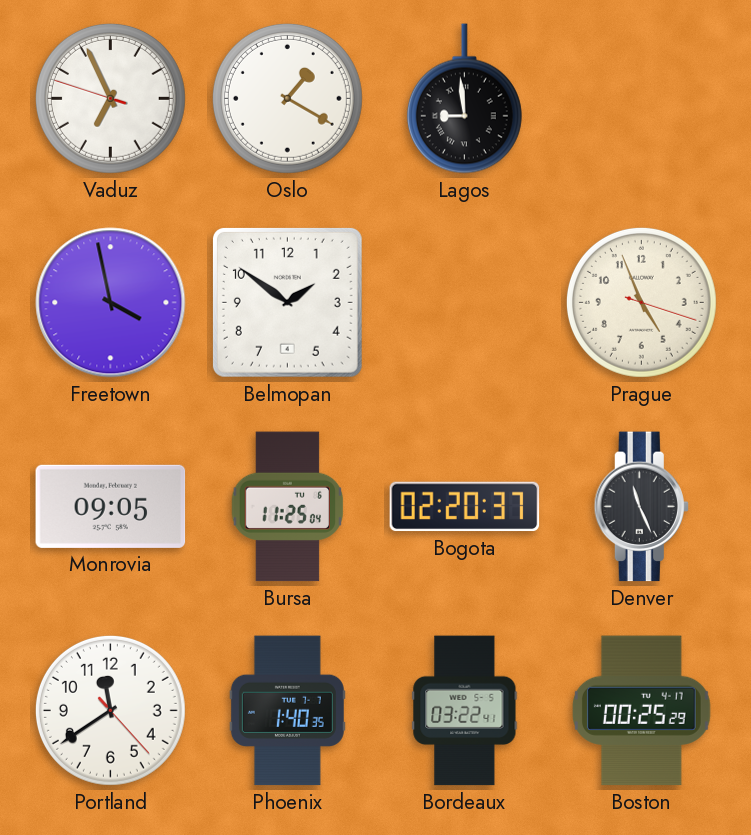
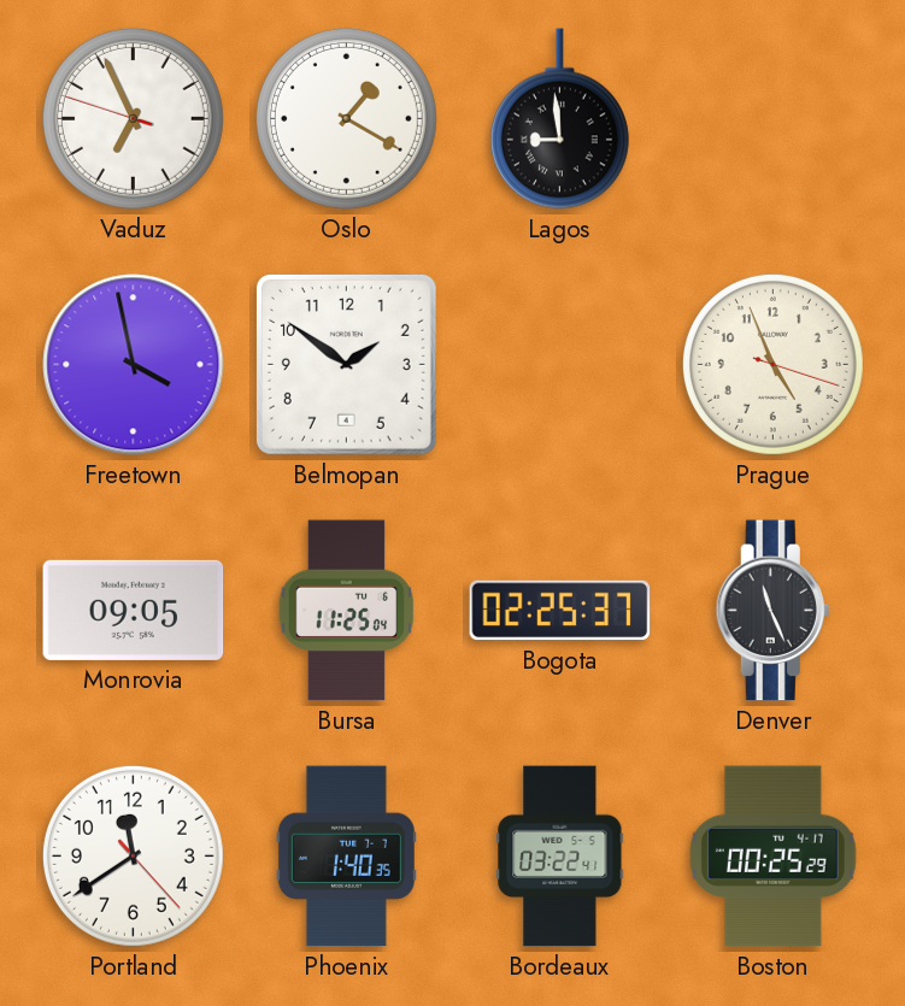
Bogota: 02:20 -> 02:25 (560, 611)
